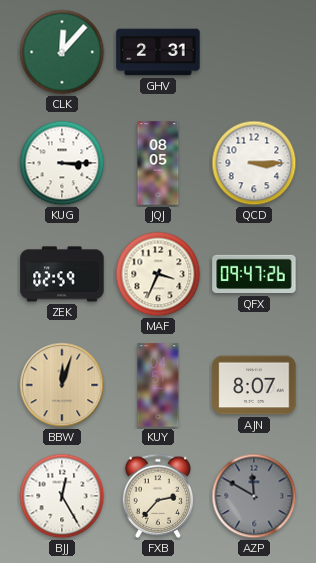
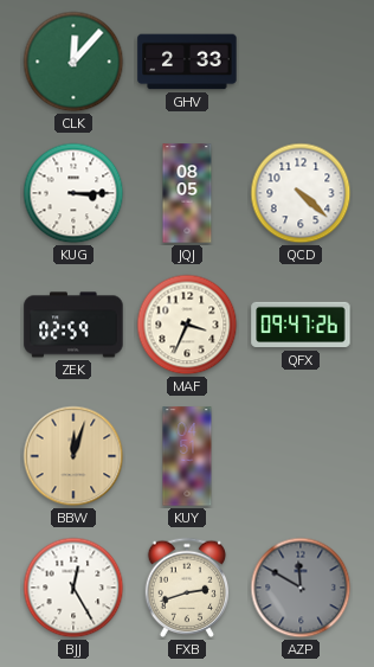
GHV: 2:31 -> 2:33 (187, 62)
QCD: 3:15 -> 4:22 (301, 193)
AJN: 8:07 -> none (254, 385)
FXB: 2:37 -> 2:42 (187, 588)
